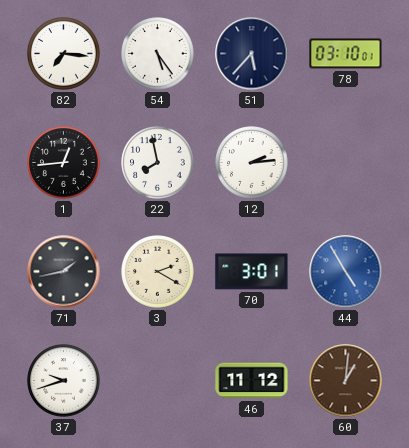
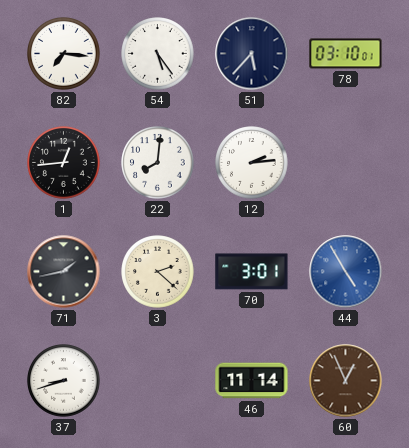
22: 7:58 -> 8:01 (158, 163)
3: 2:20 -> 2:22 (158, 272)
37: 9:42 -> 8:42 (64, 381)
46: 11:12 -> 11:14 (252, 381)
60: 1:01 -> 12:56 (346, 381)
